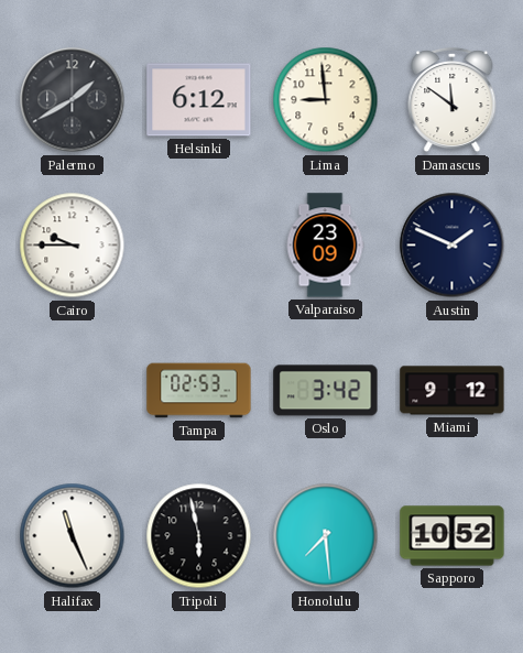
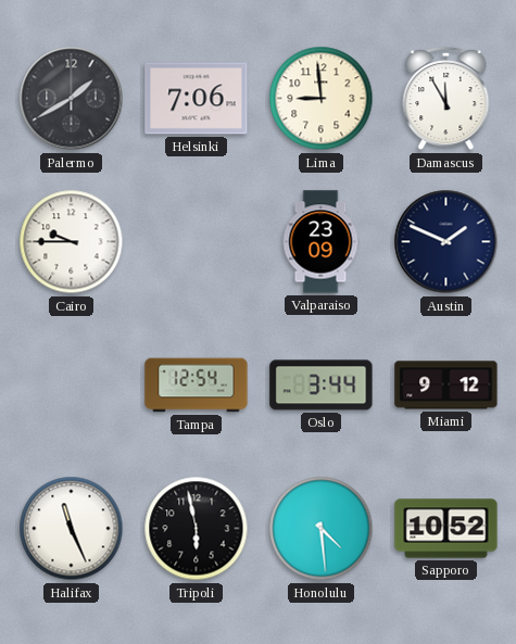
Helsinki: 6:12 -> 7:06 (197, 99)
Damascus: 11:51 -> 11:55 (446, 99)
Tampa: 02:53 -> 12:54 (197, 386)
Oslo: 3:42 -> 3:44 (322, 386)
Honolulu: 7:29 -> 4:29 (322, 529)
